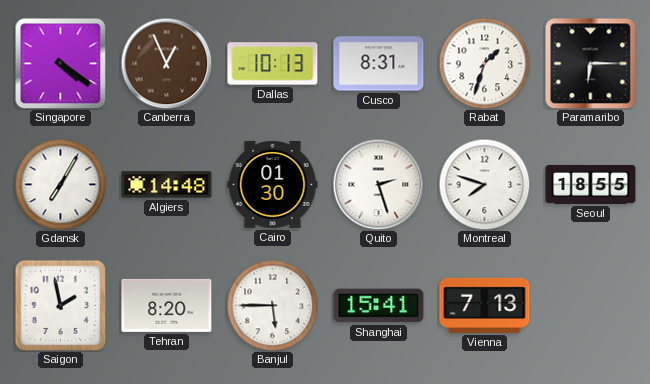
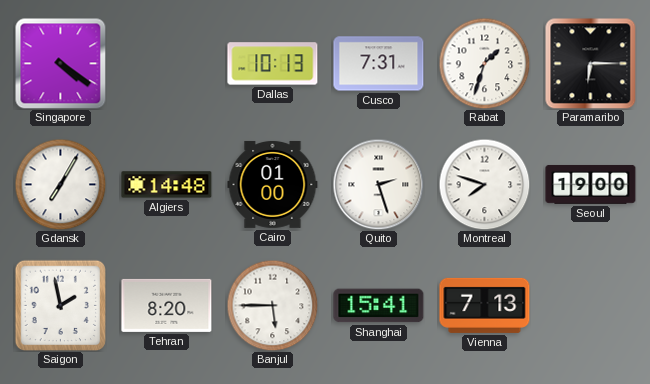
Canberra: 12:56 -> none (166, 63)
Cusco: 8:31 -> 7:31 (379, 64)
Cairo: 01:30 -> 01:00 (273, 184)
Seoul: 18:55 -> 19:00 (591, 185)
